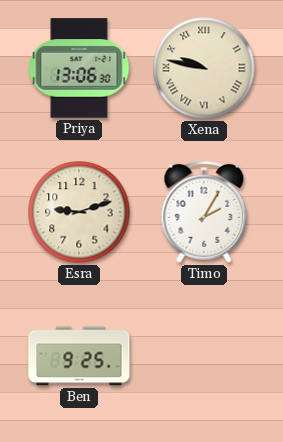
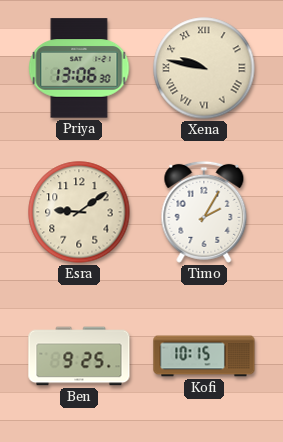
Esra: 9:12 -> 9:09 (79, 212)
Kofi: none -> 10:15 (204, 356)
